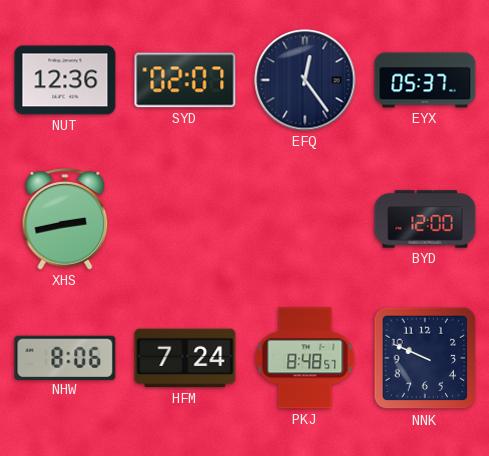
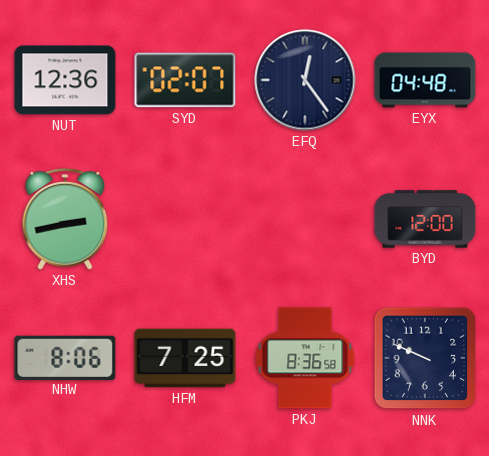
EYX: 05:37 -> 04:48 (425, 80)
HFM: 7:24 -> 7:25 (185, 358)
PKJ: 8:48 -> 8:36 (305, 358)
